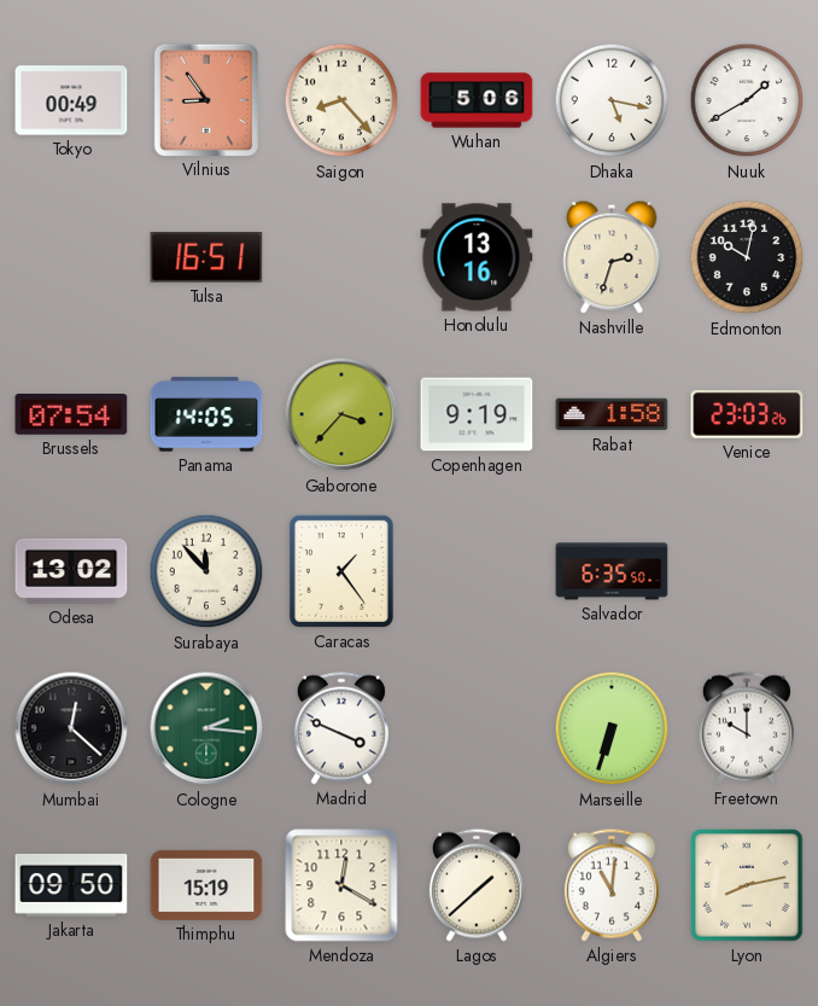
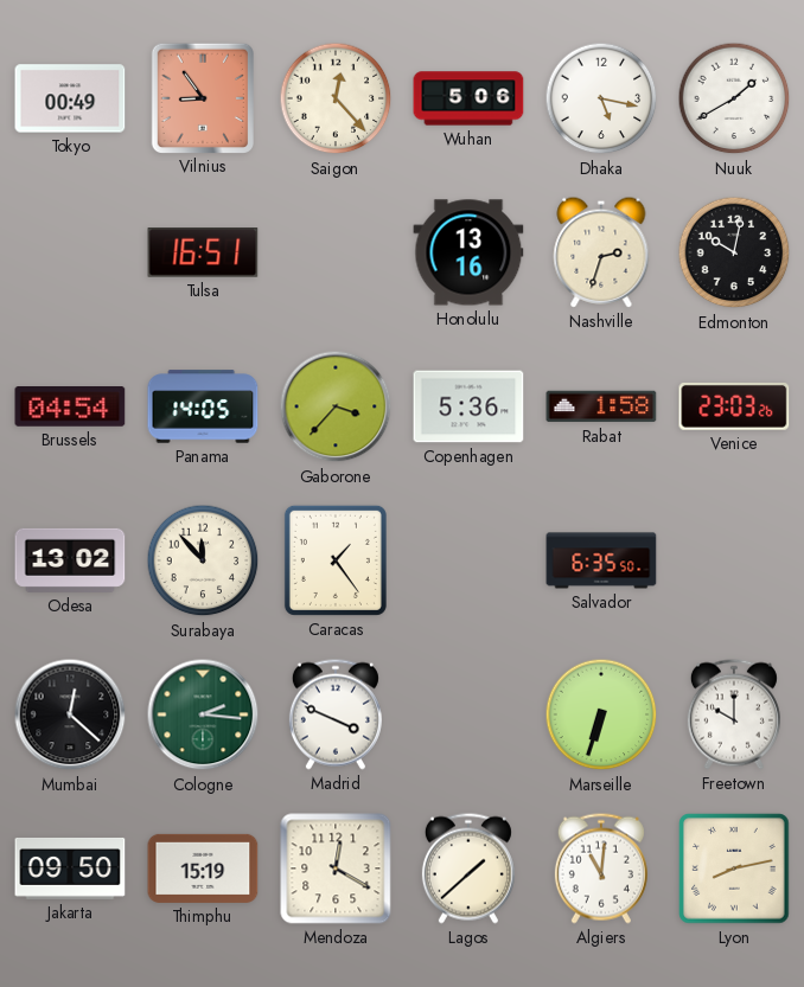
Saigon: 8:23 -> 12:23 (336, 98)
Brussels: 07:54 -> 04:54 (70, 408)
Copenhagen: 9:19 -> 5:36 (468, 406)
